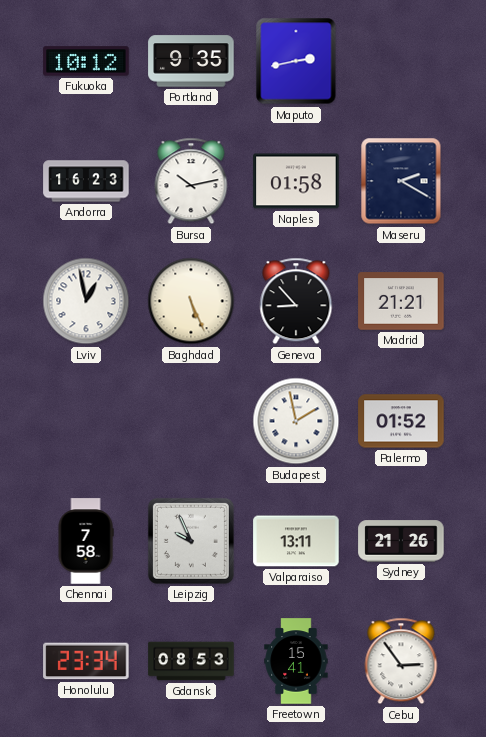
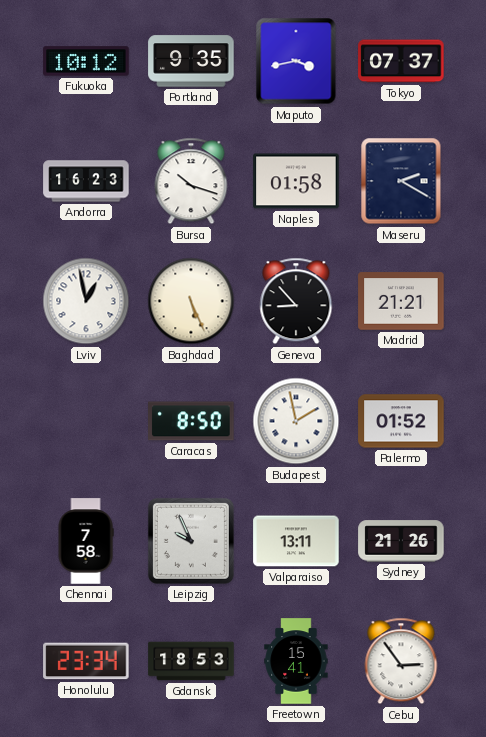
Maputo: 2:43 -> 3:43 (296, 61)
Tokyo: none -> 07:37 (401, 61)
Bursa: 10:13 -> 10:18 (191, 181)
Caracas: none -> 8:50 (191, 421)
Gdansk: 08:53 -> 18:53 (191, 661)
